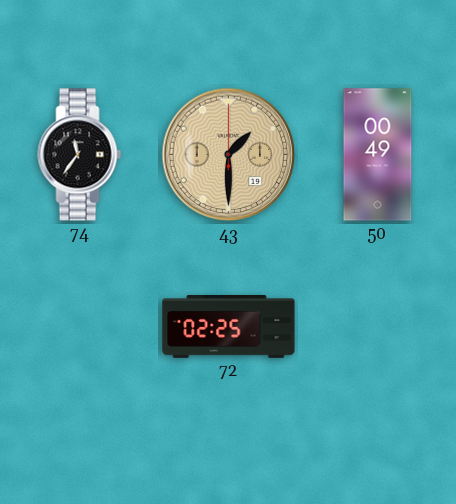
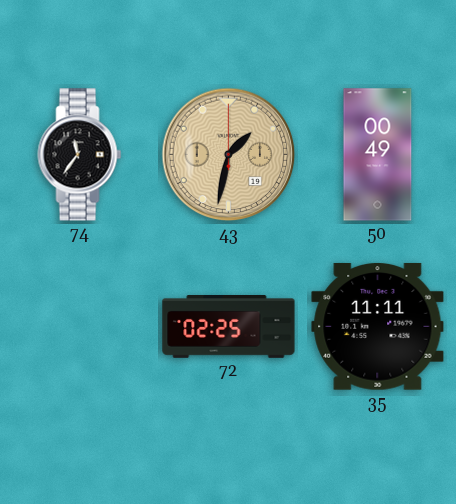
43: 1:30 -> 1:32 (229, 155)
35: none -> 11:11 (378, 327)
